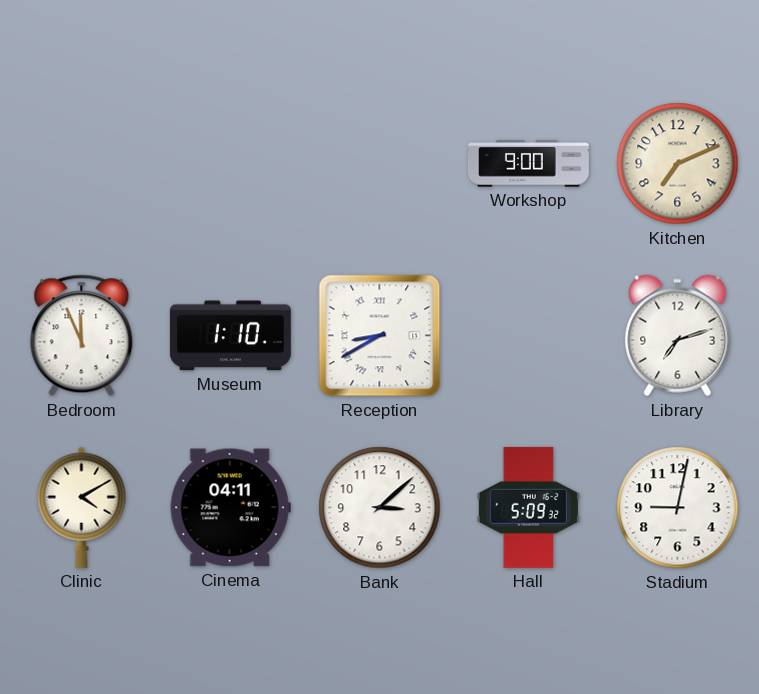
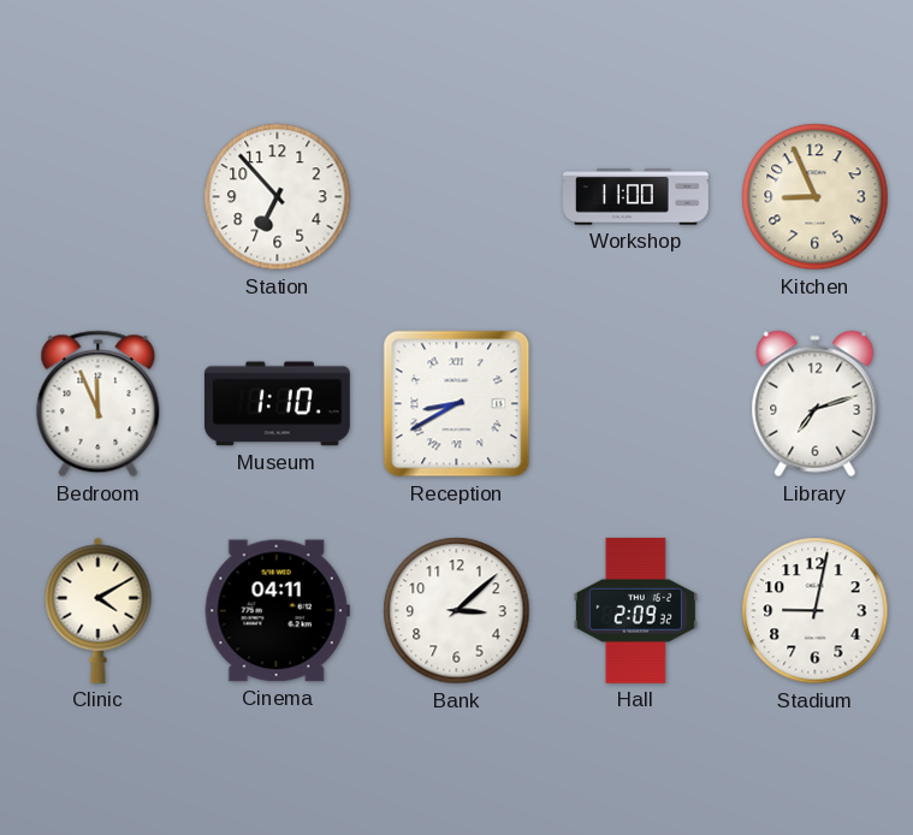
Station: none -> 6:53 (278, 197)
Workshop: 9:00 -> 11:00 (635, 197)
Kitchen: 7:11 -> 8:56 (816, 197)
Hall: 5:09 -> 2:09 (635, 610)
